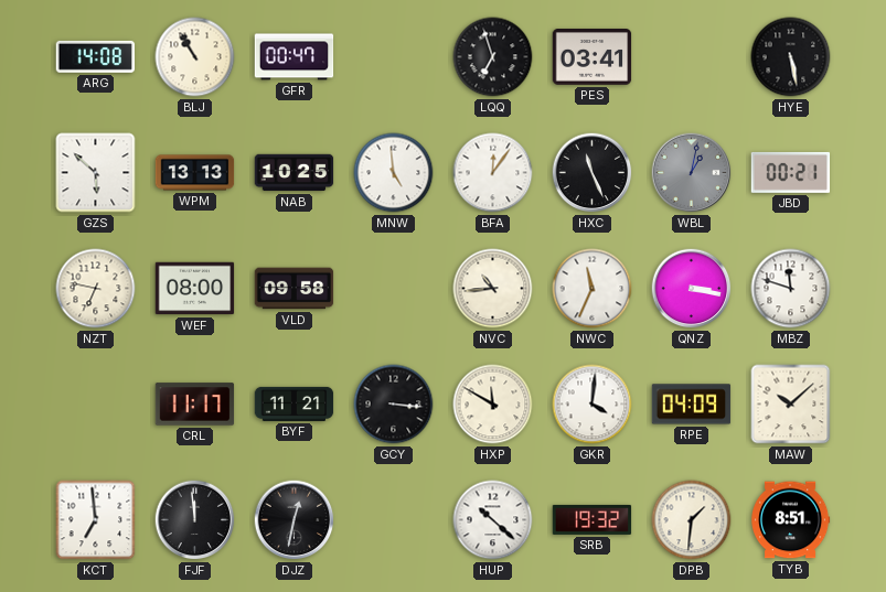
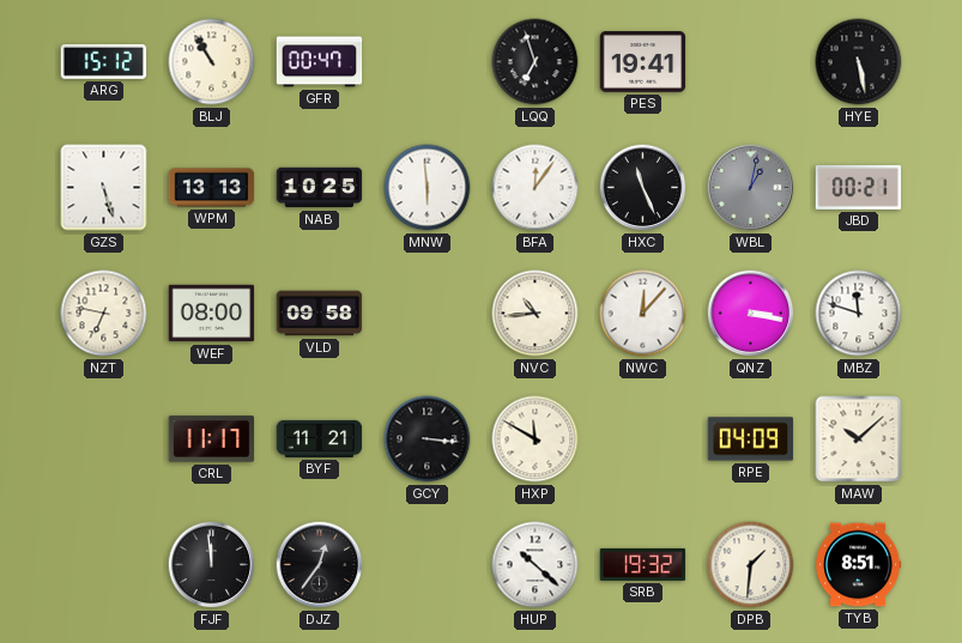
ARG: 14:08 -> 15:12 (104, 61)
PES: 03:41 -> 19:41 (643, 62)
GZS: 5:52 -> 5:27 (104, 188)
MNW: 4:59 -> 5:59 (428, 188)
NWC: 11:34 -> 12:07 (643, 314)
GKR: 4:01 -> none (593, 405)
KCT: 6:59 -> none (96, 520)
DJZ: 12:32 -> 12:36 (320, 565)
